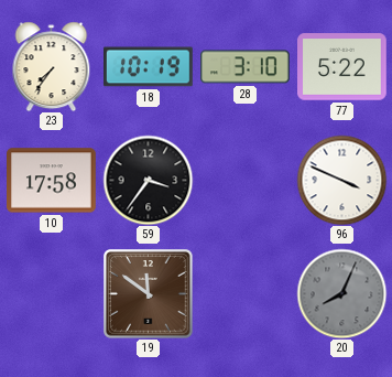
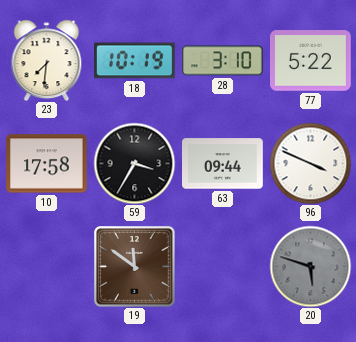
23: 7:36 -> 7:31 (47, 60)
59: 3:36 -> 3:35 (134, 163)
63: none -> 09:44 (223, 164)
20: 8:04 -> 5:48 (310, 266)
